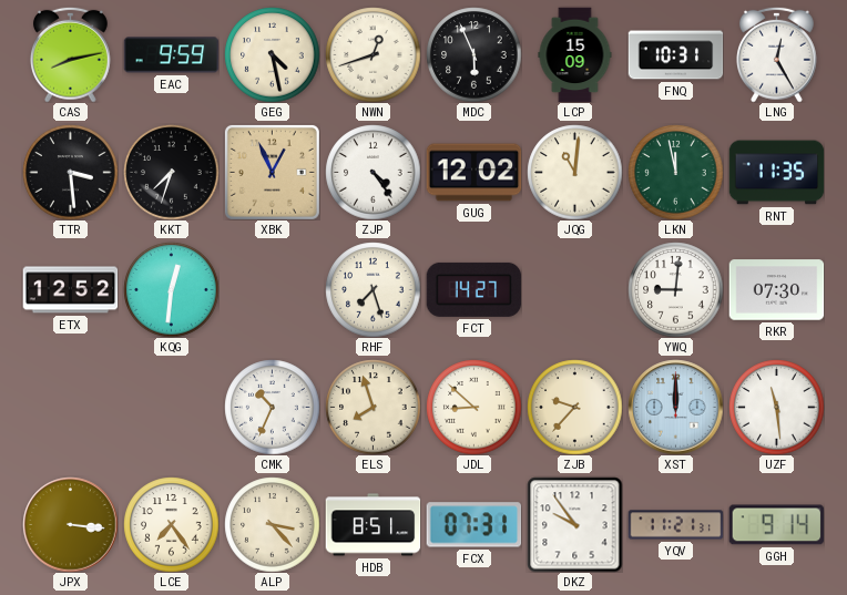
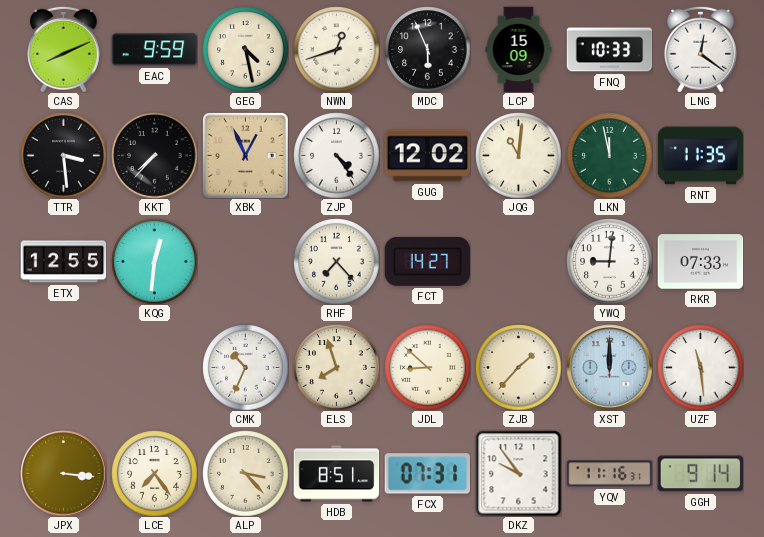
CAS: 8:13 -> 8:11 (64, 49)
FNQ: 10:31 -> 10:33 (609, 50)
LNG: 12:25 -> 12:21 (701, 49)
KKT: 7:33 -> 7:37 (154, 155)
ETX: 12:52 -> 12:55 (63, 262)
RHF: 7:27 -> 7:23 (336, 261)
RKR: 07:30 -> 07:33 (700, 262)
ZJB: 9:37 -> 1:37 (518, 367)
YQV: 11:21 -> 11:16 (609, 474)
